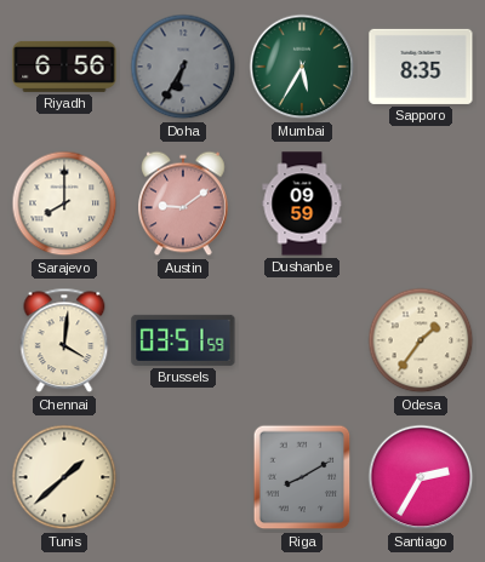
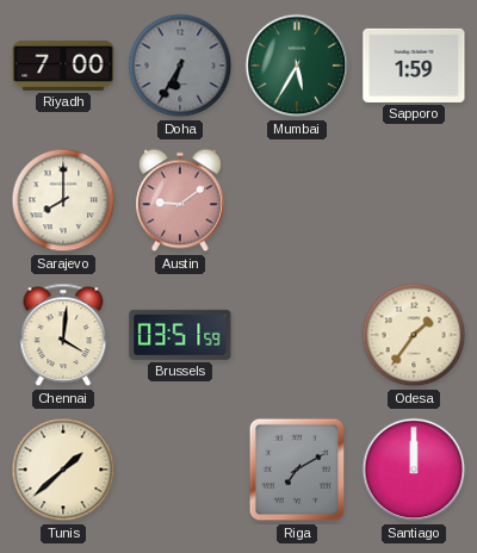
Riyadh: 6:56 -> 7:00 (63, 66)
Sapporo: 8:35 -> 1:59 (414, 66)
Dushanbe: 09:59 -> none (302, 203)
Riga: 8:10 -> 7:10 (297, 470)
Santiago: 2:35 -> 12:00 (414, 470)
